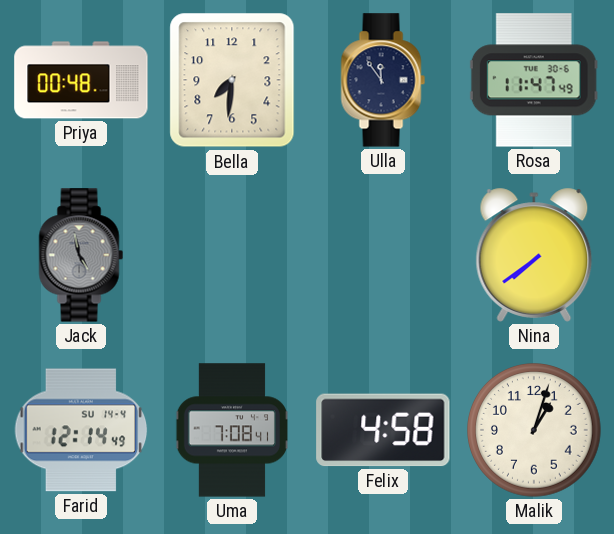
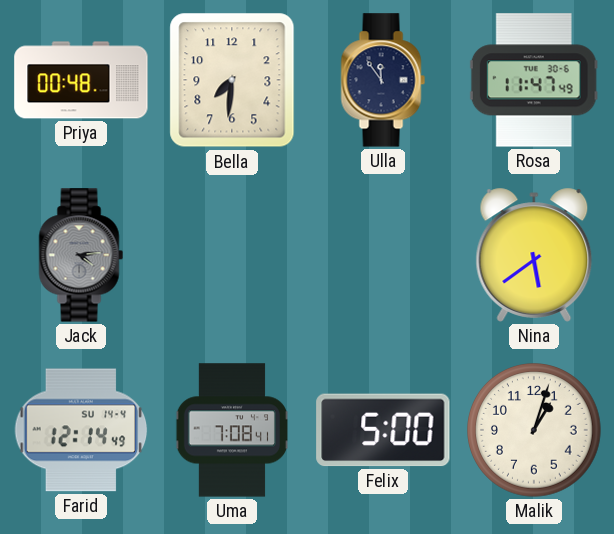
Jack: 4:58 -> 4:14 (81, 255)
Nina: 7:39 -> 5:39 (534, 255)
Felix: 4:58 -> 5:00 (383, 430)
